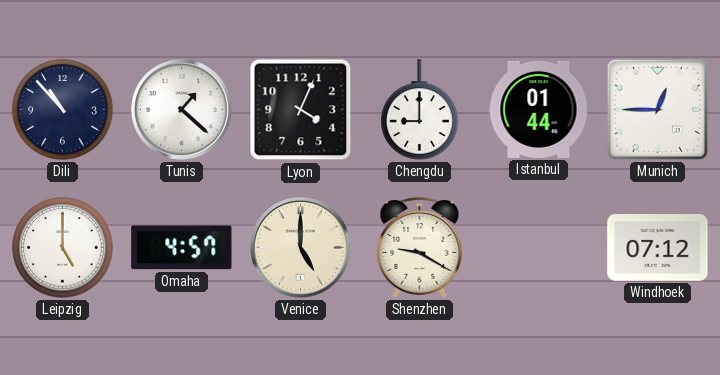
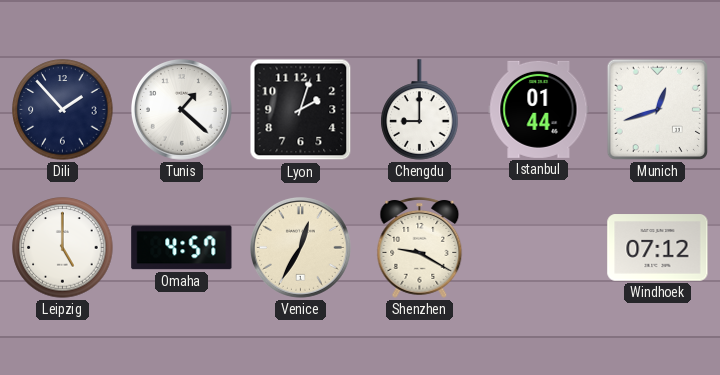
Dili: 10:53 -> 1:53 (63, 110)
Lyon: 4:04 -> 2:03 (301, 110)
Munich: 12:45 -> 12:42 (657, 109)
Venice: 5:00 -> 12:35 (301, 248)
